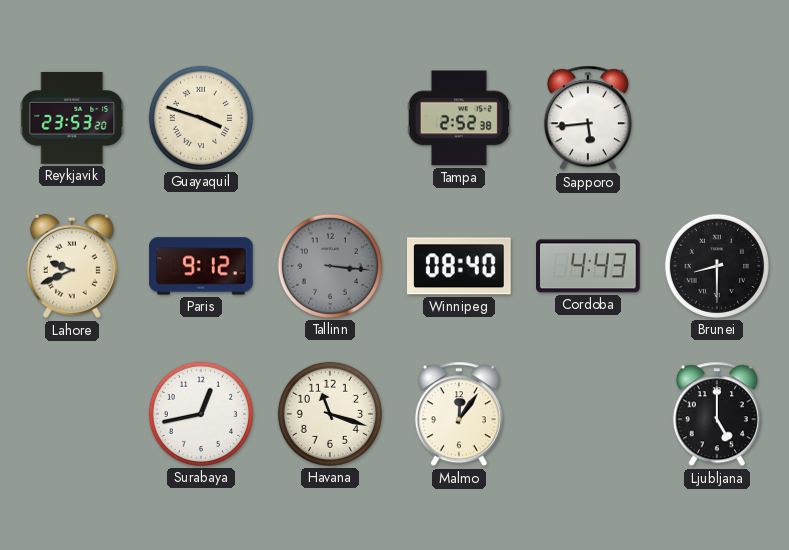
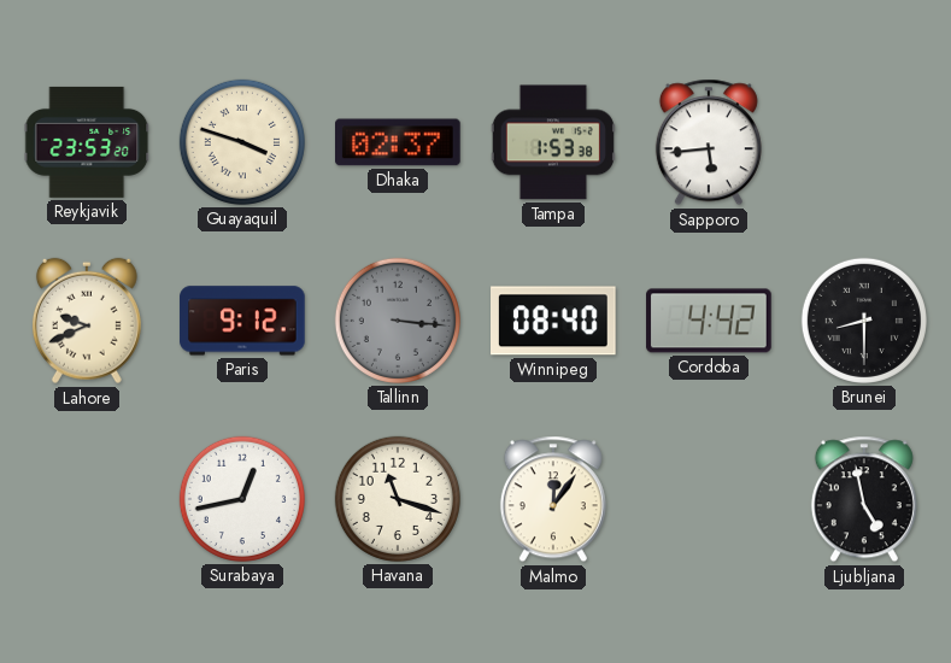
Dhaka: none -> 02:37 (399, 142)
Tampa: 2:52 -> 1:53 (553, 142)
Cordoba: 4:43 -> 4:42 (709, 321)
Ljubljana: 5:00 -> 4:58 (864, 499)
